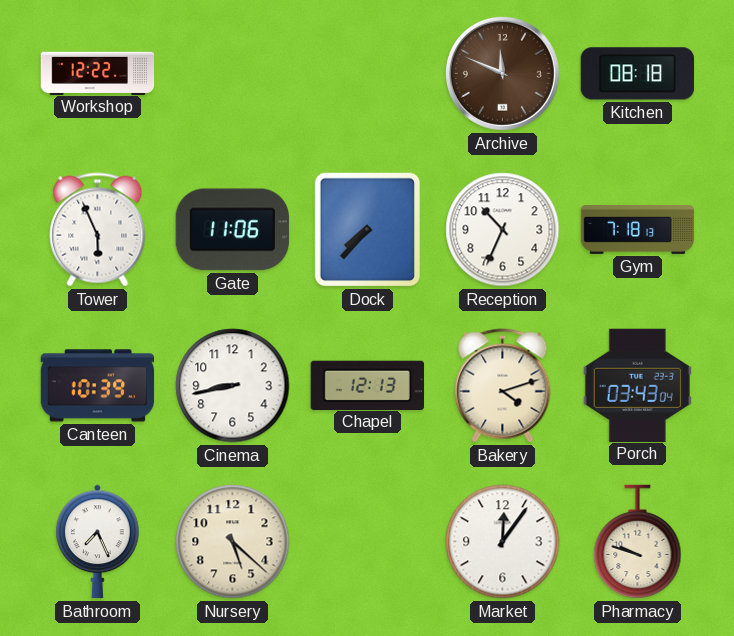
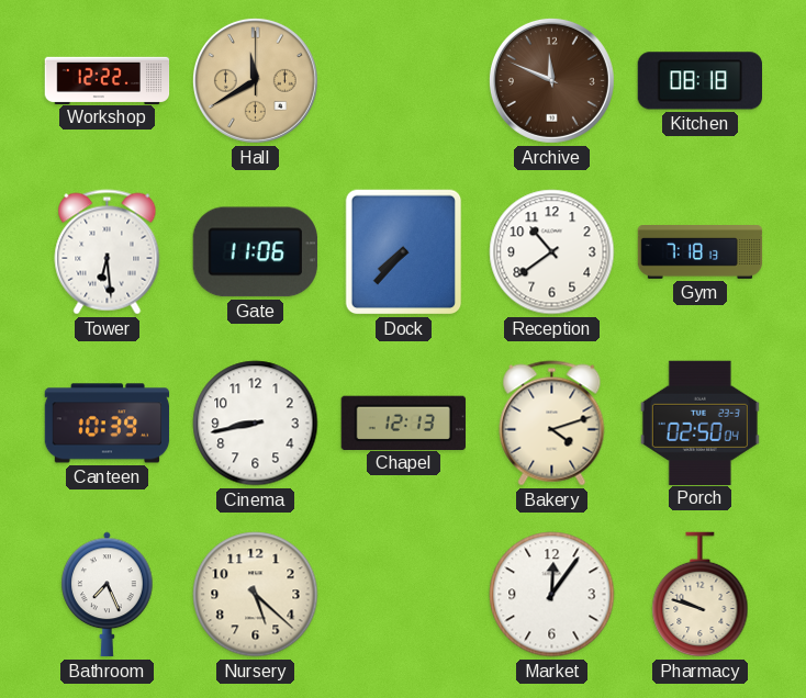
Hall: none -> 11:40 (255, 80)
Tower: 5:56 -> 6:29 (108, 252)
Reception: 10:34 -> 10:39 (552, 252)
Porch: 03:43 -> 02:50 (699, 423)
